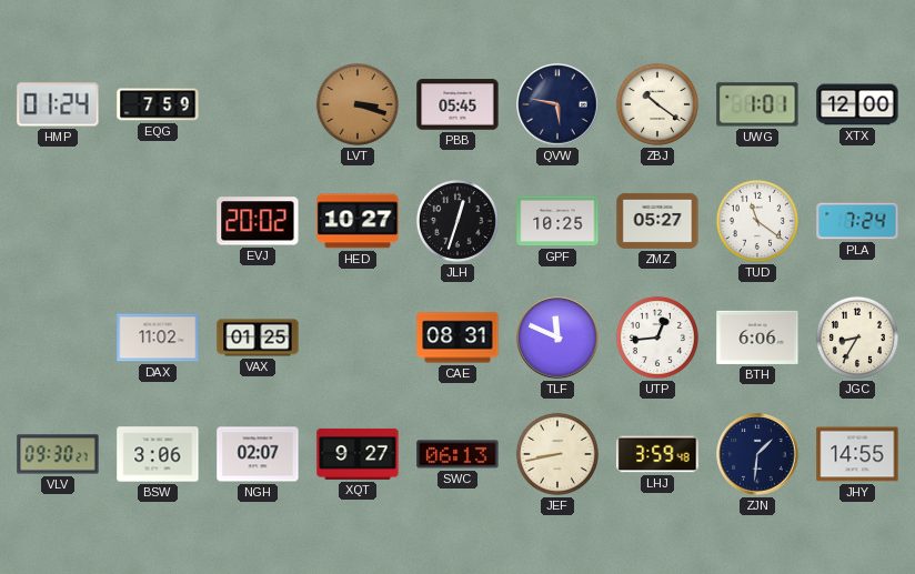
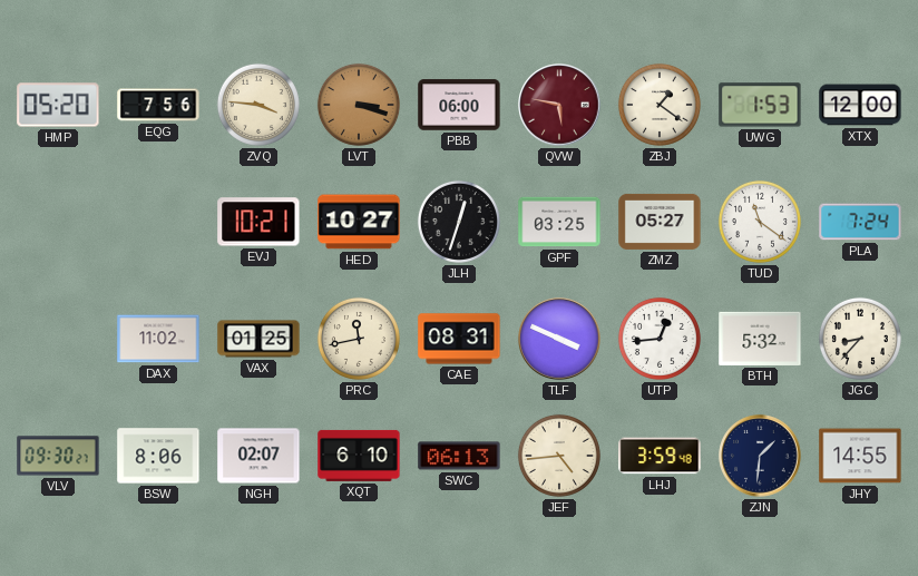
HMP: 01:24 -> 05:20 (58, 105)
EQG: 7:59 -> 7:56 (158, 105)
ZVQ: none -> 3:46 (258, 105)
PBB: 05:45 -> 06:00 (459, 105)
QVW dial: navy -> burgundy (559, 105)
ZBJ: 10:21 -> 1:21 (660, 105)
UWG: 1:01 -> 1:53 (760, 105)
EVJ: 20:02 -> 10:21 (258, 222)
GPF: 10:25 -> 03:25 (559, 222)
PRC: none -> 11:43 (359, 339)
TLF: 11:49 -> 3:49 (559, 339)
BTH: 6:06 -> 5:32 (760, 339)
JGC: 8:35 -> 8:37 (860, 339)
BSW: 3:06 -> 8:06 (158, 456)
XQT: 9:27 -> 6:10 (359, 456)
JEF: 8:43 -> 4:44 (559, 456)
